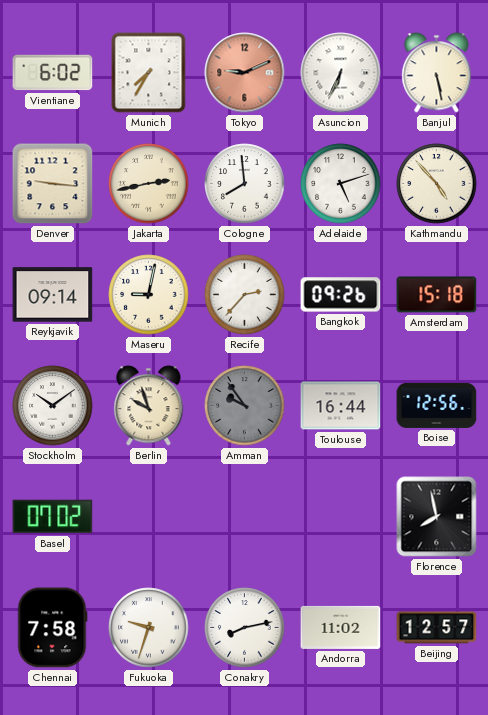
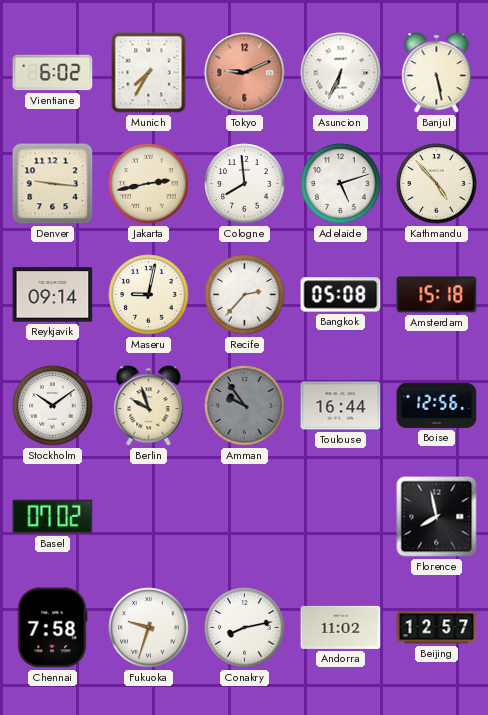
Bangkok: 09:26 -> 05:08 (341, 295)
